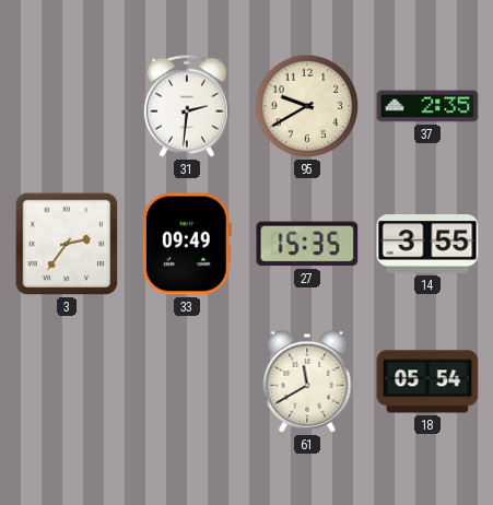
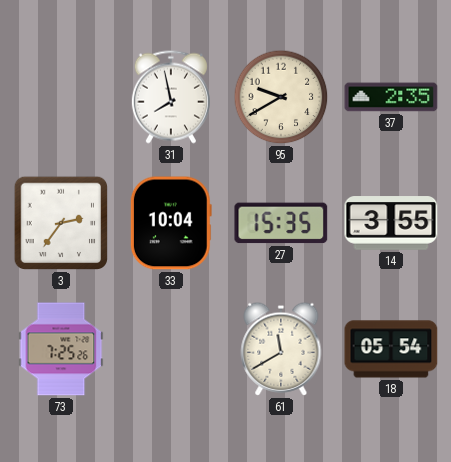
31: 2:31 -> 7:58 (171, 97)
33: 09:49 -> 10:04 (171, 223)
73: none -> 7:25 (61, 349)
